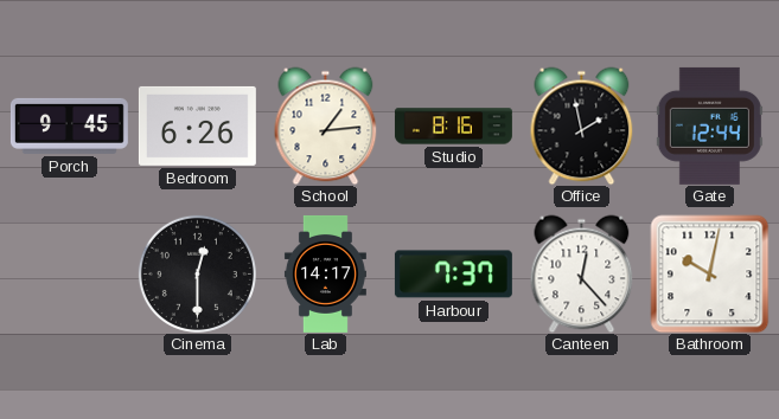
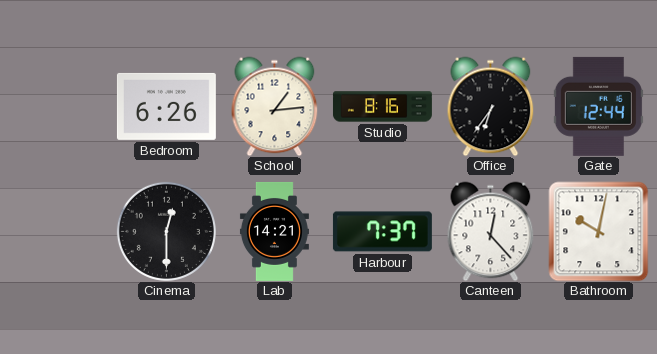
Porch: 9:45 -> none (69, 125)
Office: 1:58 -> 6:36 (491, 106)
Lab: 14:17 -> 14:21 (274, 231)
